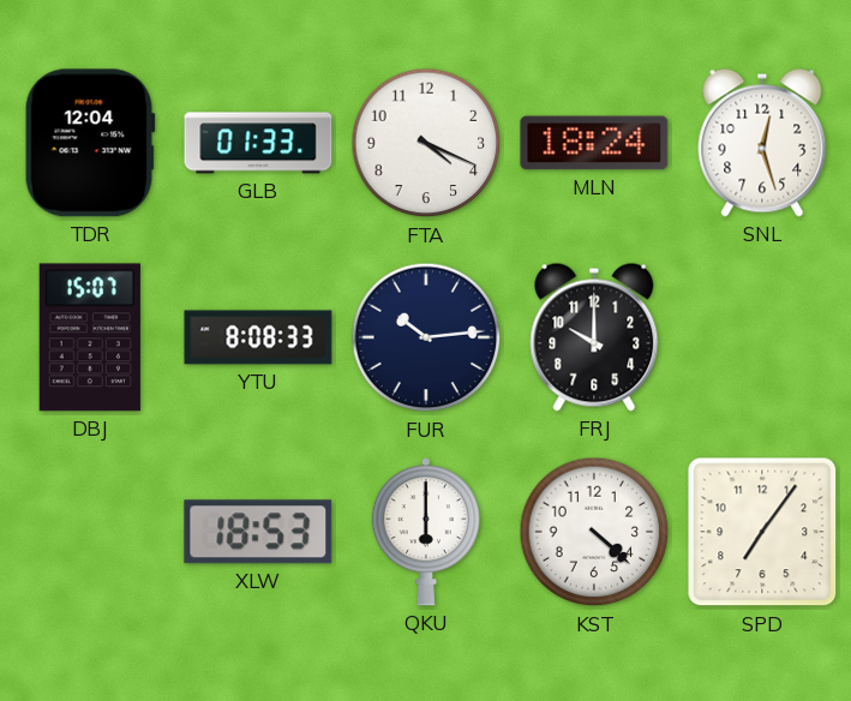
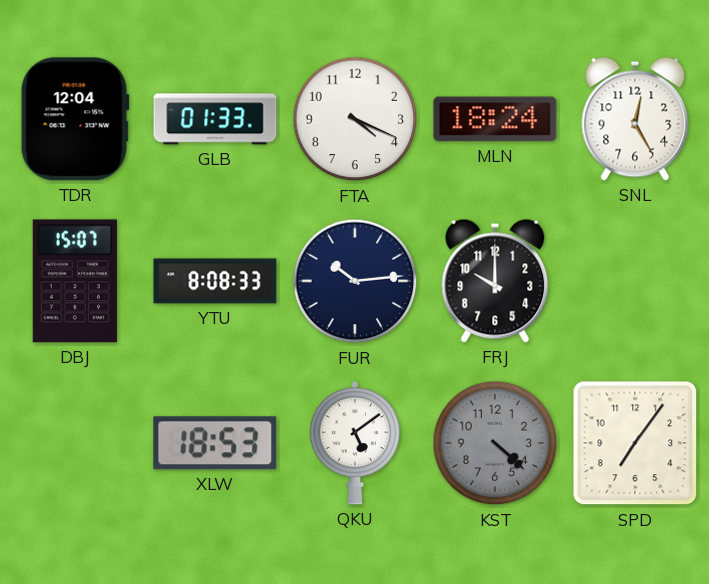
SNL: 12:27 -> 12:25 (635, 119)
QKU: 6:00 -> 5:09 (355, 444)
KST dial: white -> grey (495, 443)
